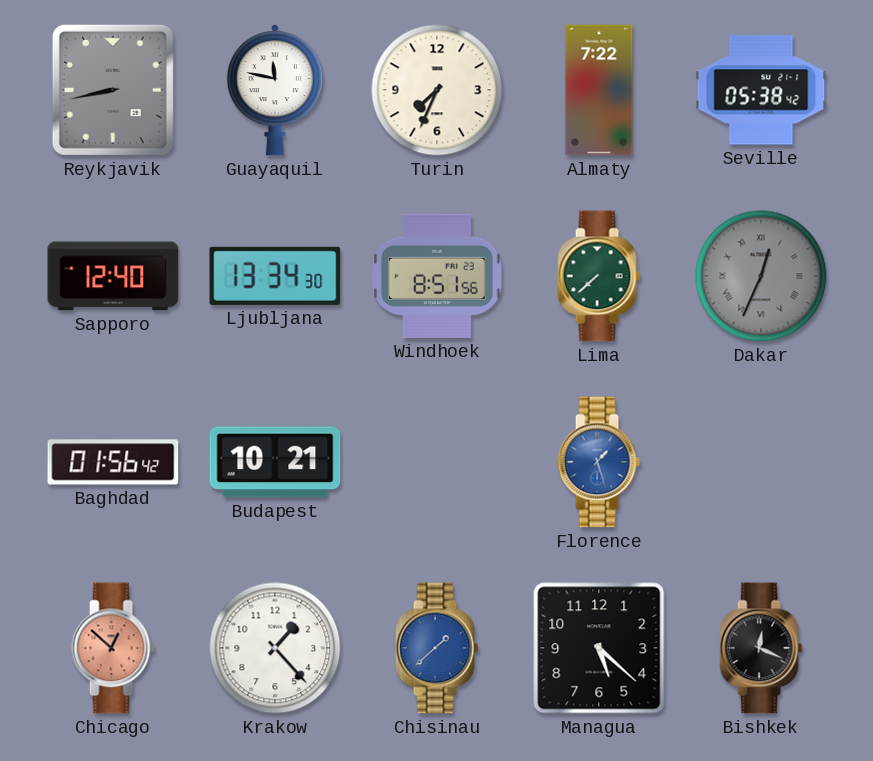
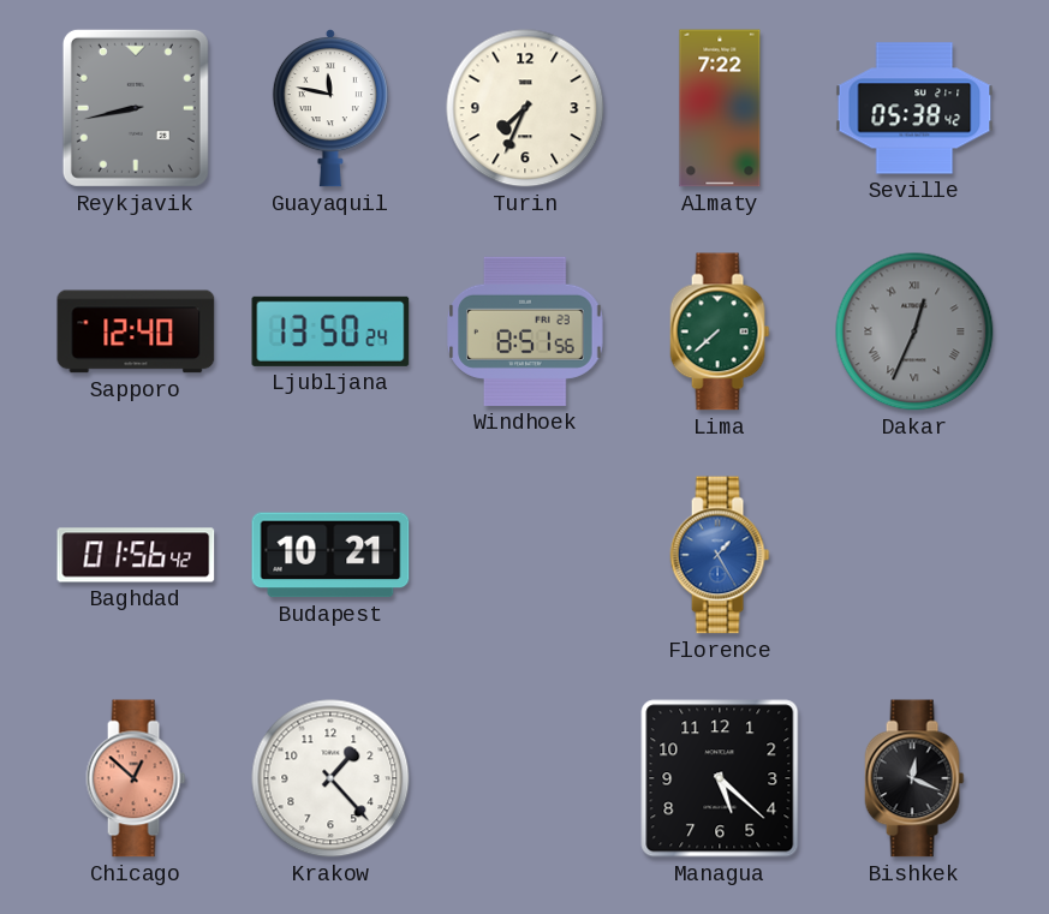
Ljubljana: 13:34 -> 13:50 (330, 331)
Florence: 1:27 -> 1:25 (720, 555)
Chisinau: 1:38 -> none (437, 648)
